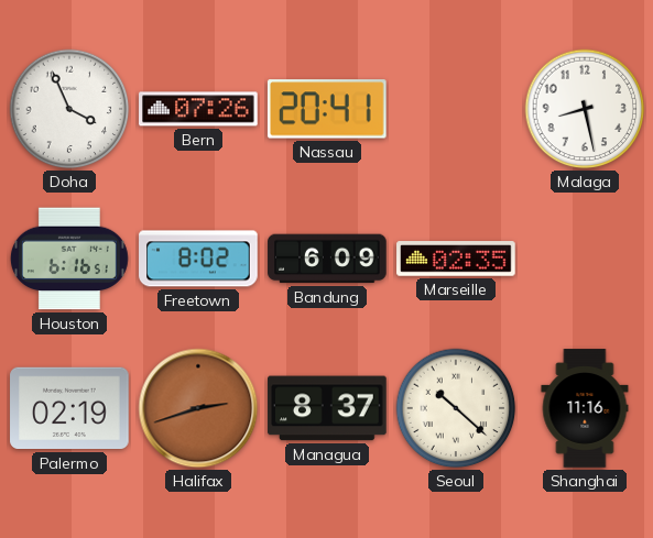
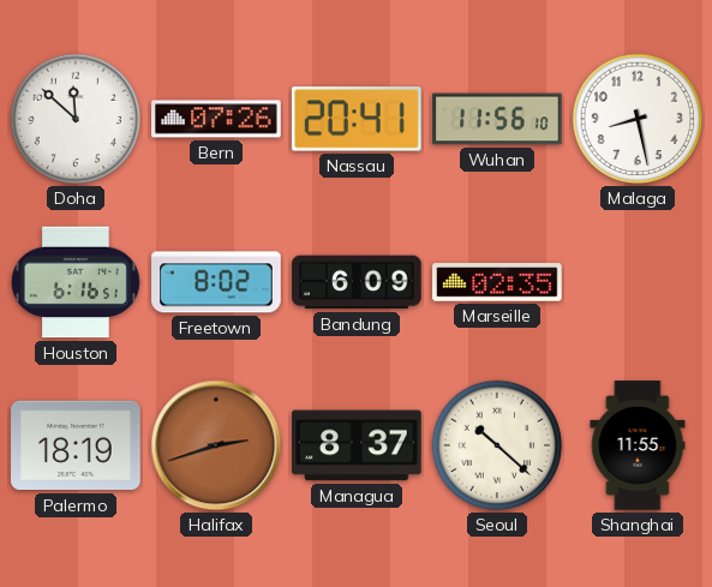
Doha: 3:56 -> 11:52 (76, 119)
Wuhan: none -> 11:56 (497, 119)
Palermo: 02:19 -> 18:19 (76, 445)
Shanghai: 11:16 -> 11:55 (638, 445)
